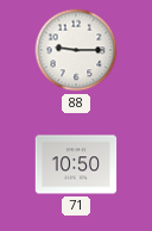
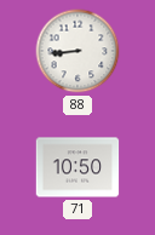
88: 9:15 -> 8:44 (77, 51)
